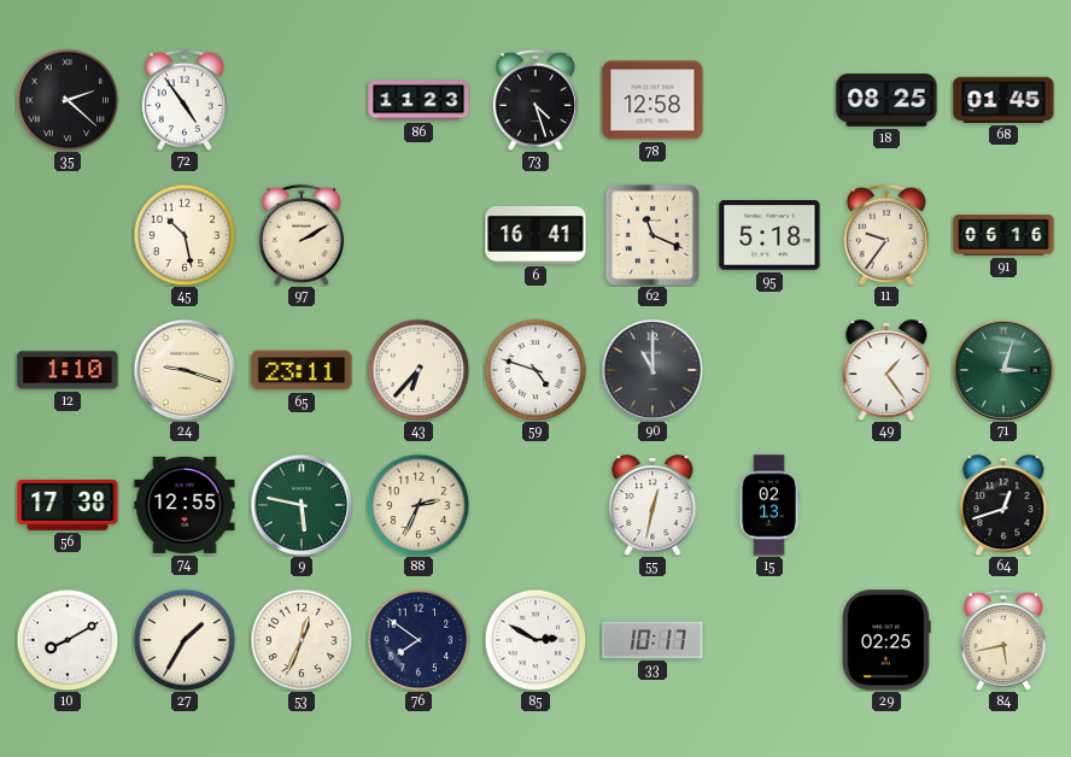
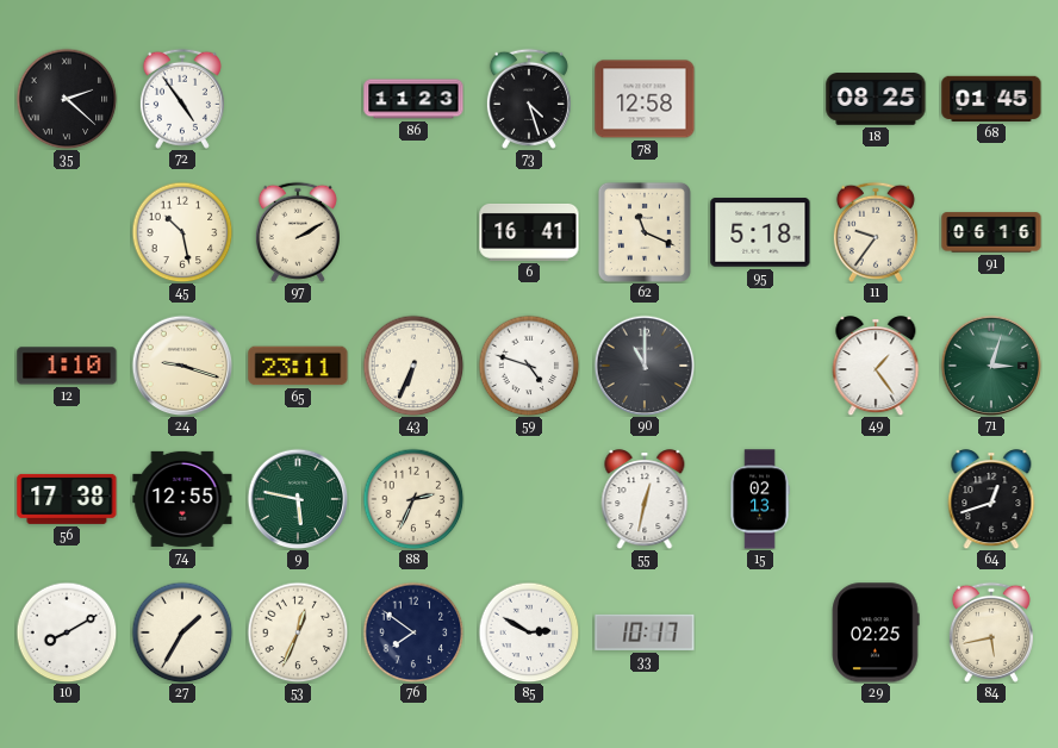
43: 6:37 -> 6:34 (413, 366)
